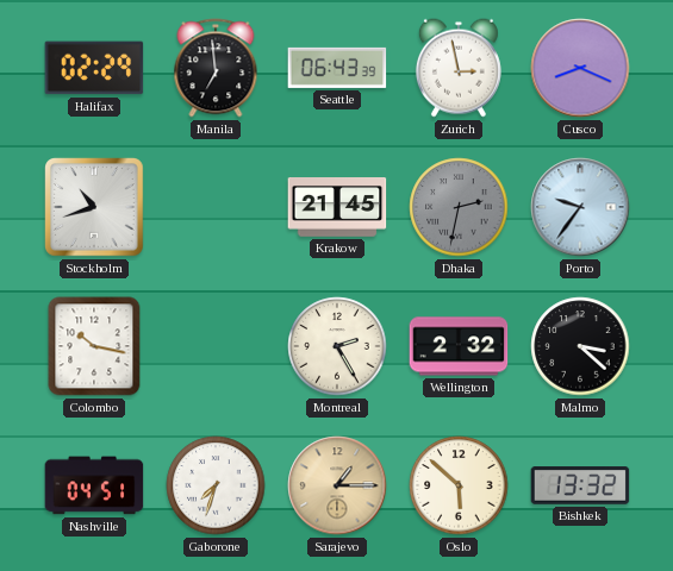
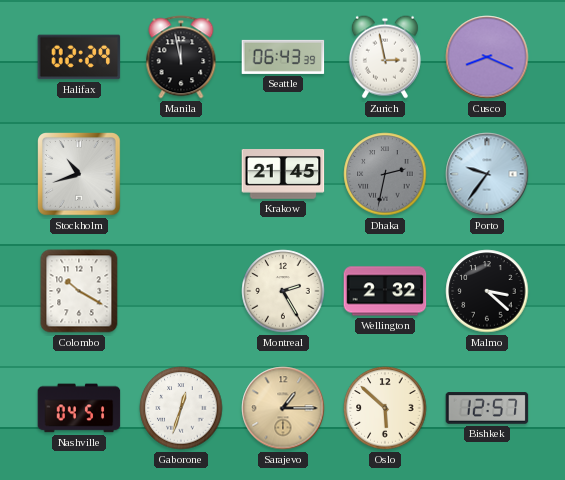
Manila: 6:59 -> 11:58 (181, 57)
Colombo: 10:17 -> 10:20 (79, 291)
Gaborone: 7:33 -> 12:33 (181, 408)
Bishkek: 13:32 -> 12:57 (487, 408)
